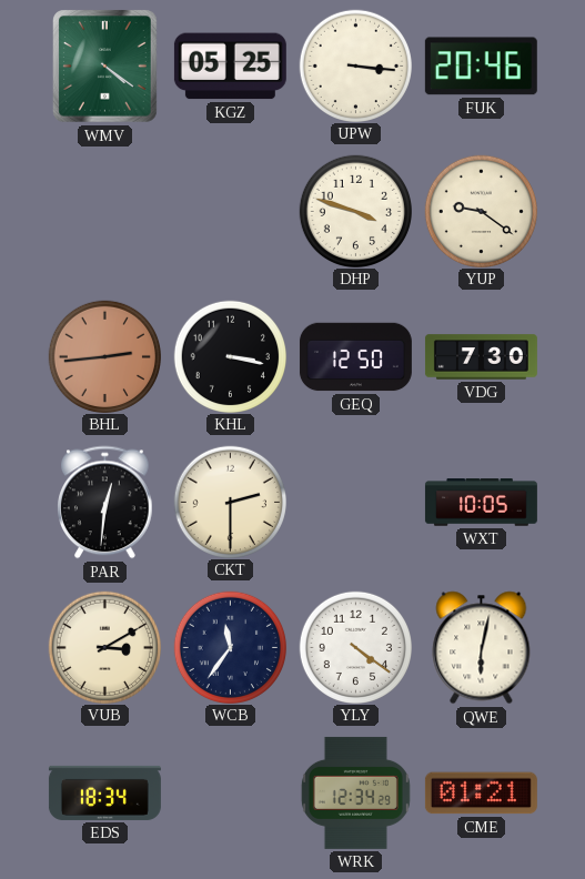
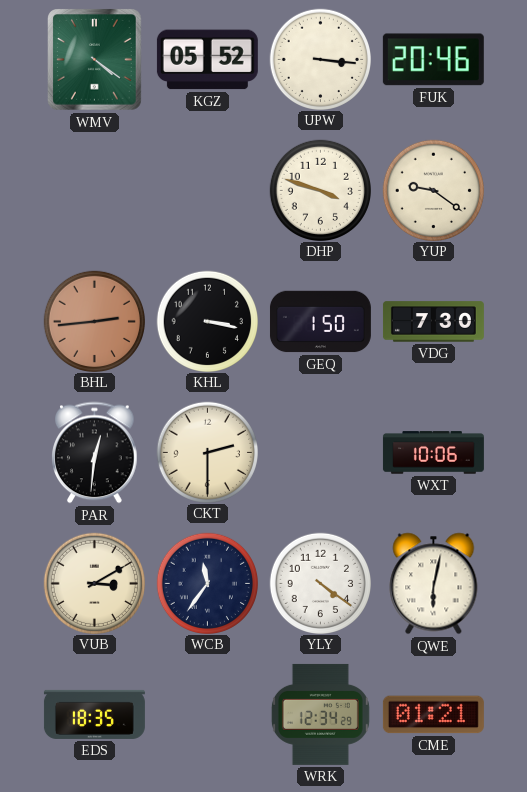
KGZ: 05:25 -> 05:52 (207, 60)
GEQ: 12:50 -> 1:50 (320, 322)
WXT: 10:05 -> 10:06 (433, 453)
EDS: 18:34 -> 18:35 (94, 714)
